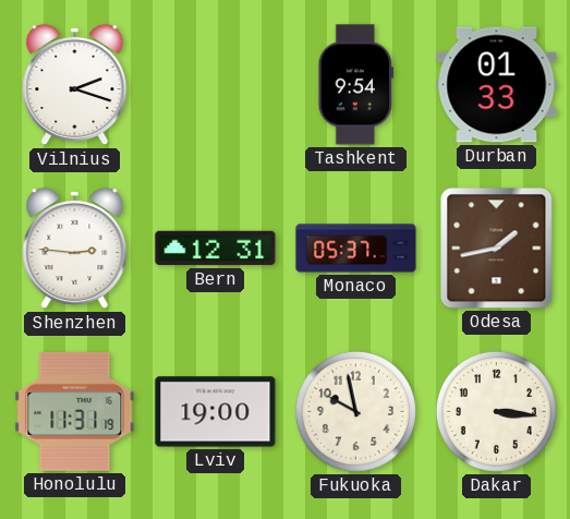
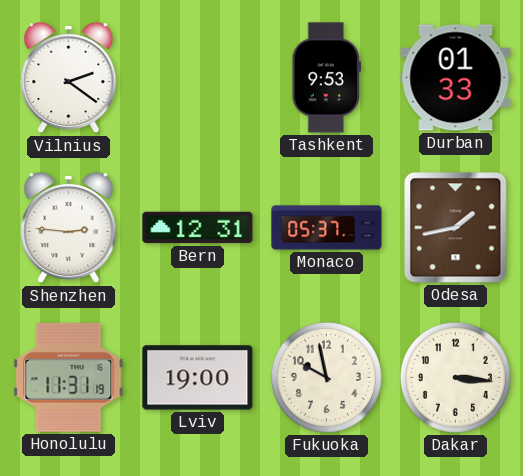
Vilnius: 2:18 -> 2:21 (69, 78)
Tashkent: 9:54 -> 9:53 (326, 78)
